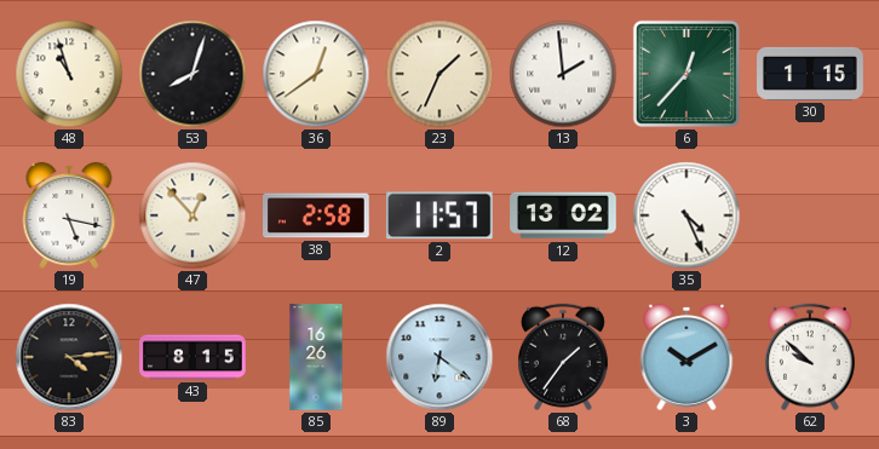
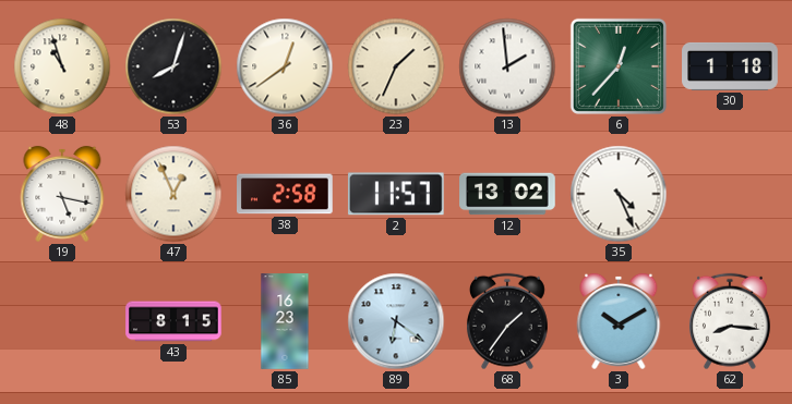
30: 1:15 -> 1:18 (730, 66)
47: 12:53 -> 12:56 (173, 194)
83: 4:14 -> none (69, 357)
85: 16:26 -> 16:23 (285, 321)
62: 9:52 -> 8:16 (730, 321)
